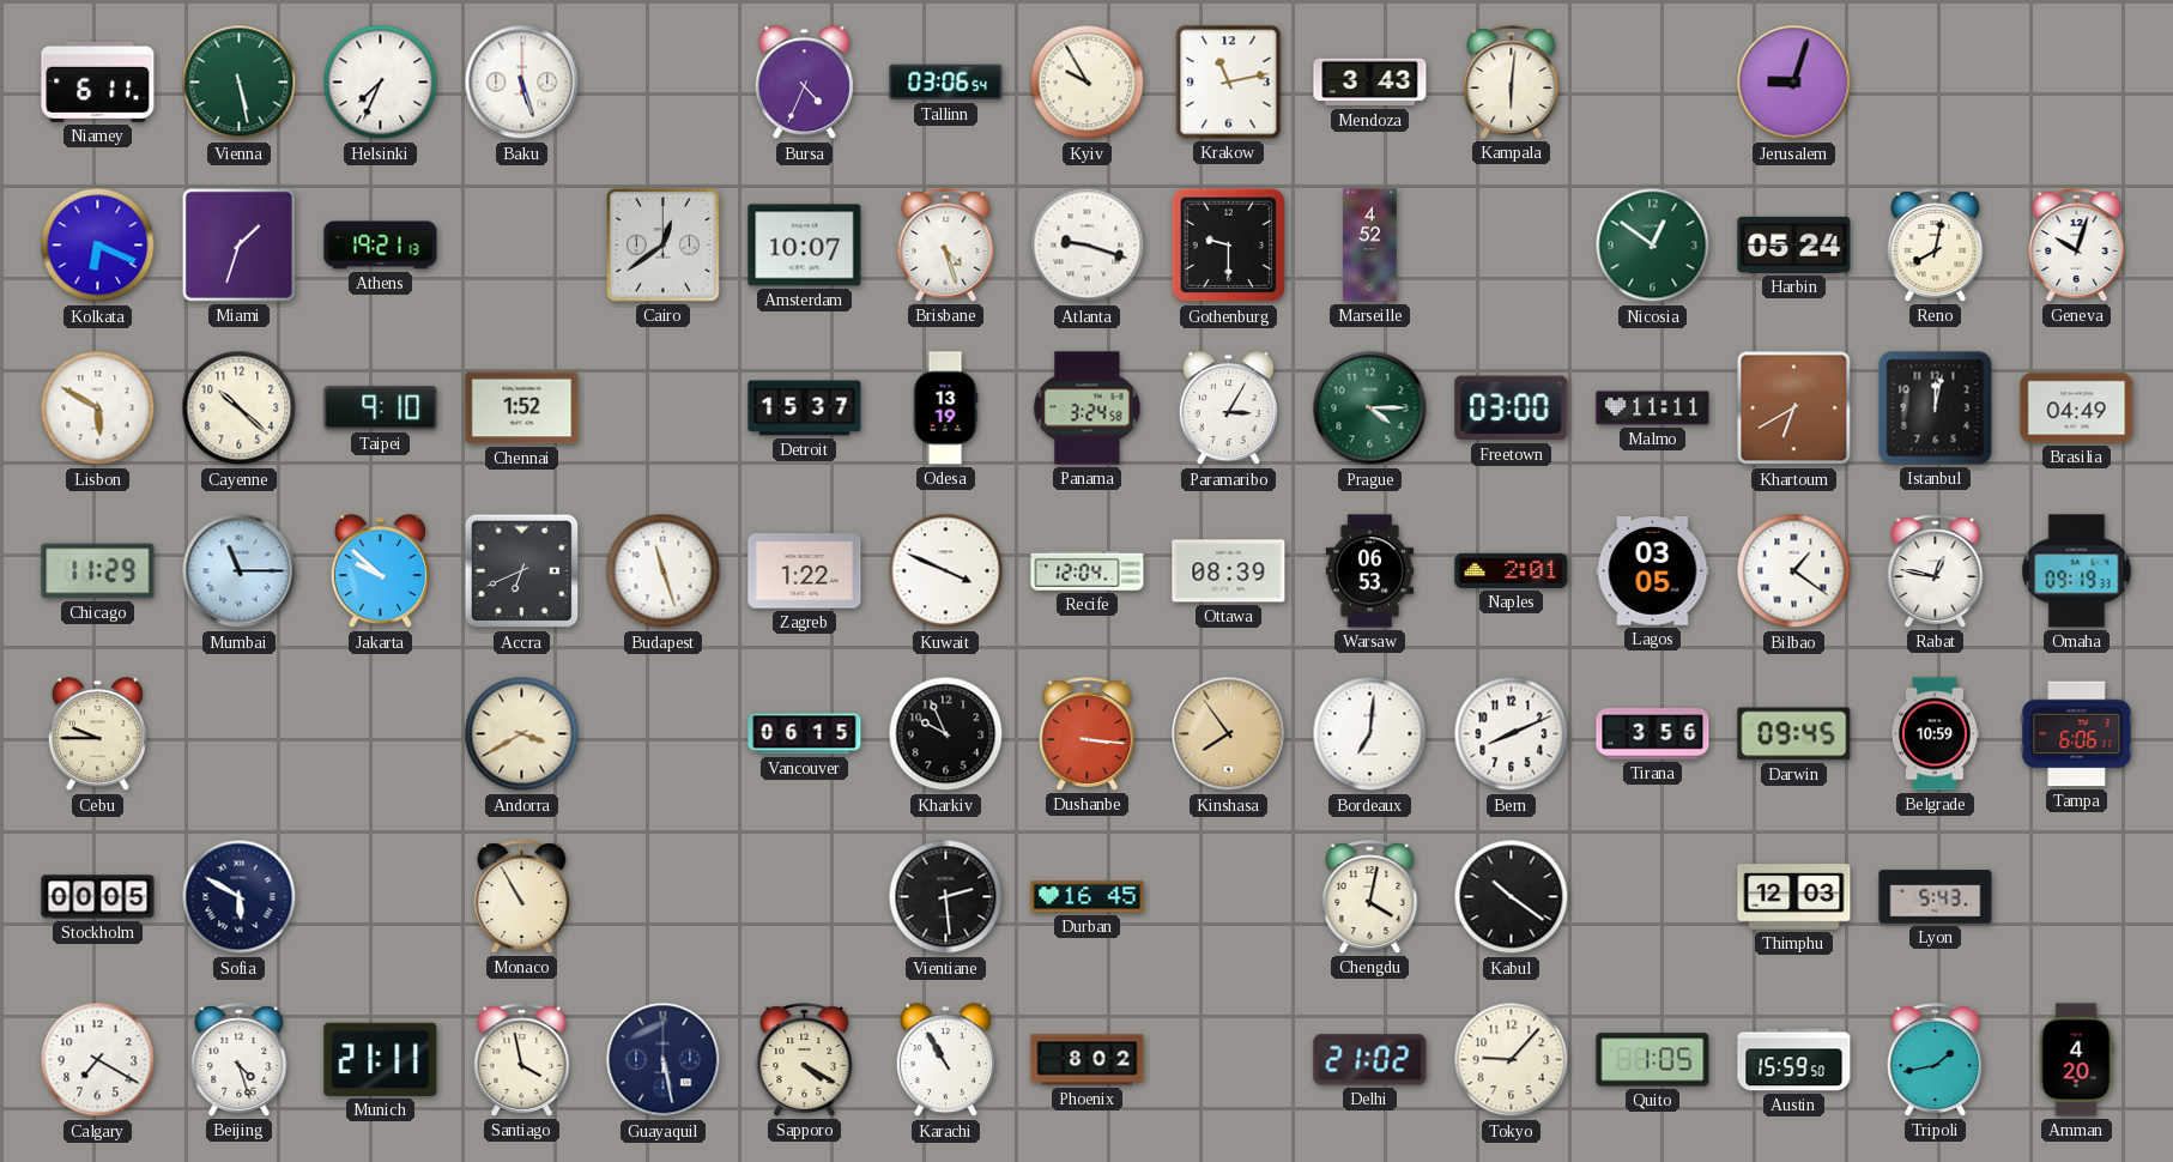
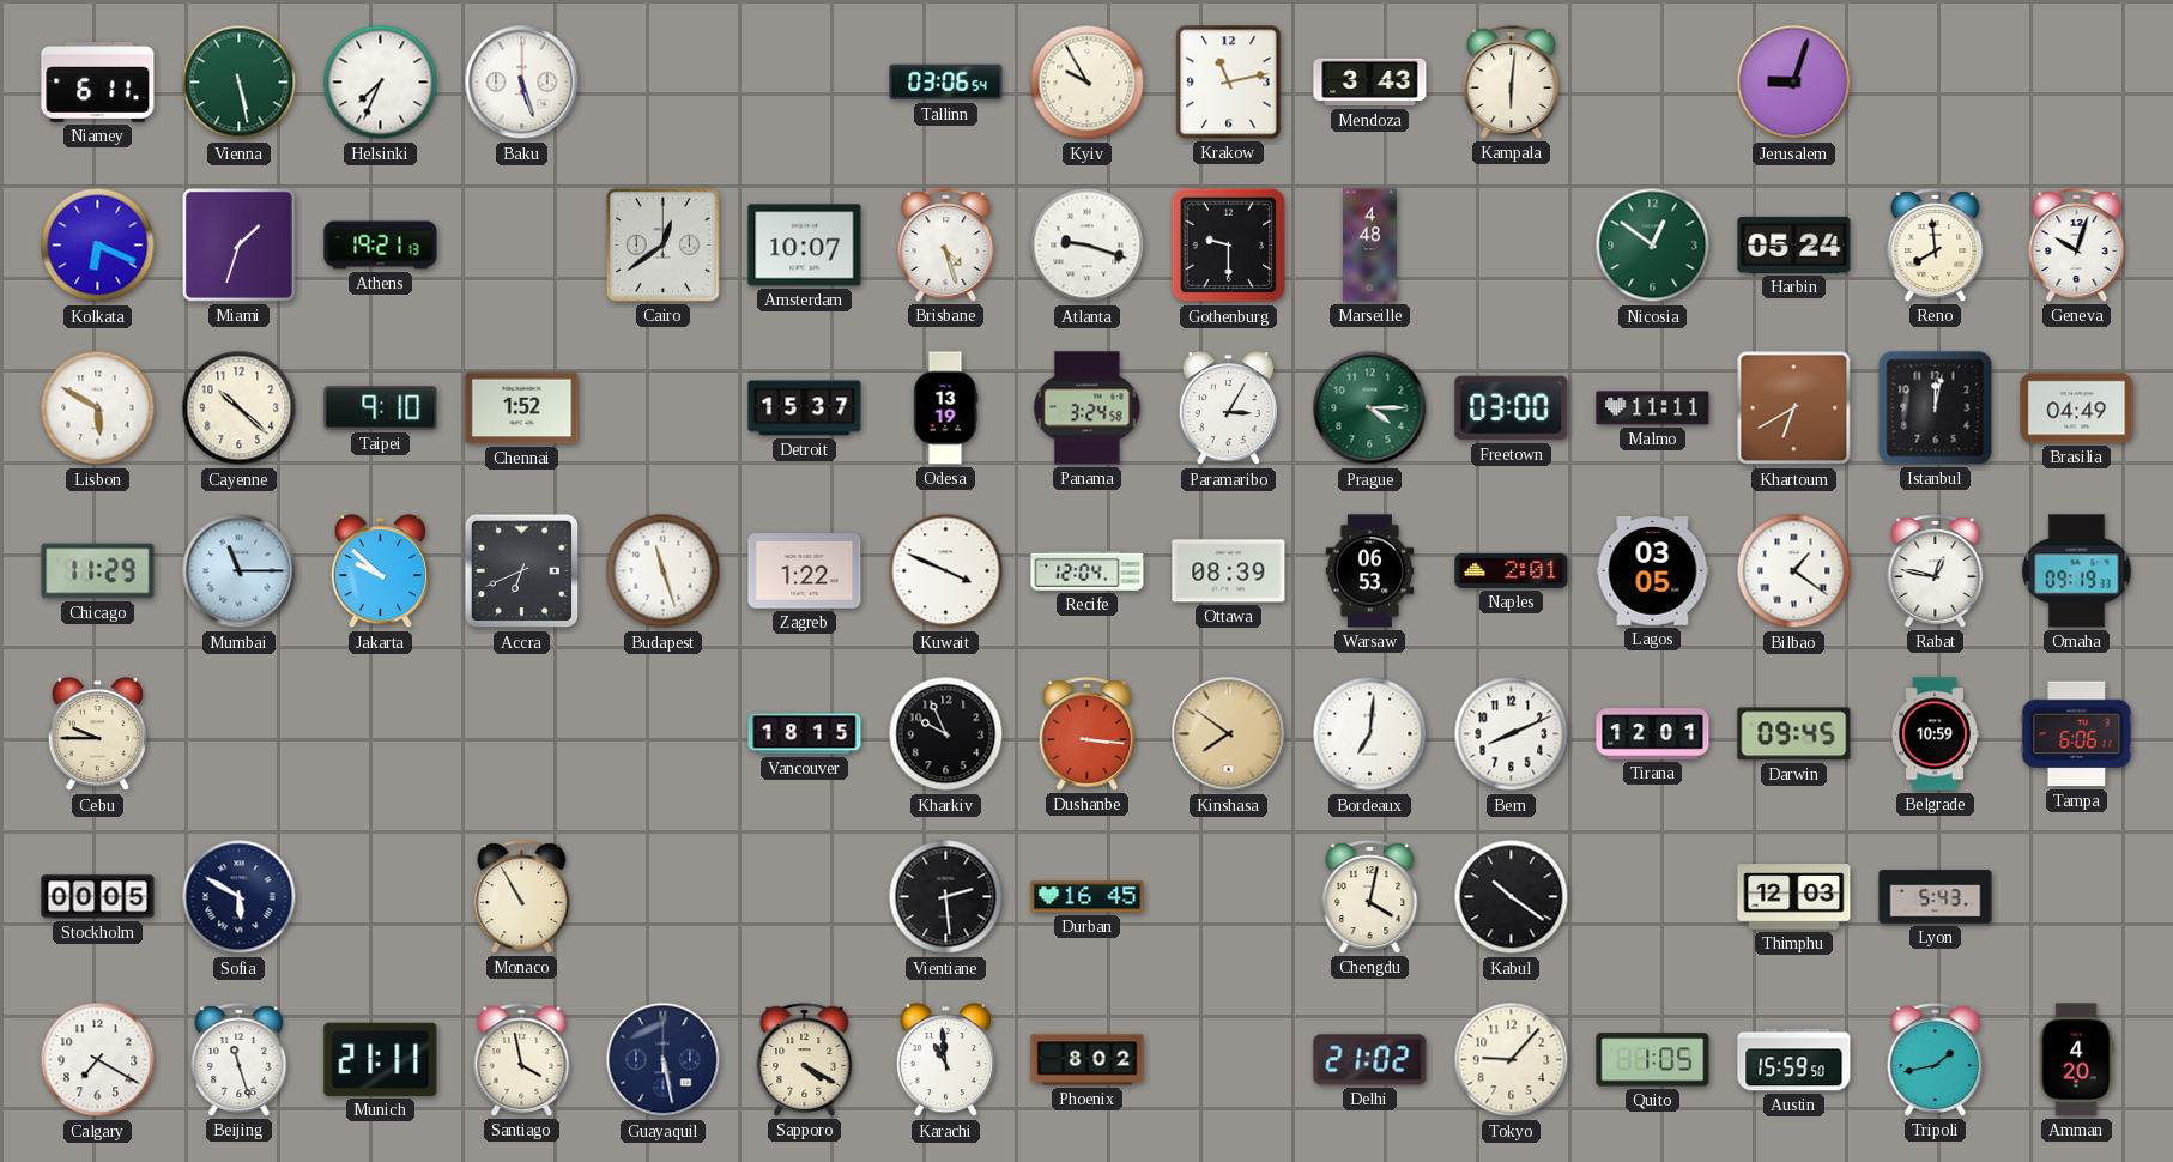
Bursa: 4:34 -> none (804, 83)
Marseille: 4:52 -> 4:48 (1370, 246)
Reno: 8:02 -> 7:59 (1936, 246)
Andorra: 3:40 -> none (522, 734)
Vancouver: 06:15 -> 18:15 (805, 734)
Kinshasa: 7:54 -> 7:51 (1229, 734)
Tirana: 3:56 -> 12:01 (1653, 734)
Beijing: 4:27 -> 11:27 (240, 1060)
Karachi: 10:55 -> 10:59 (945, 1060)
